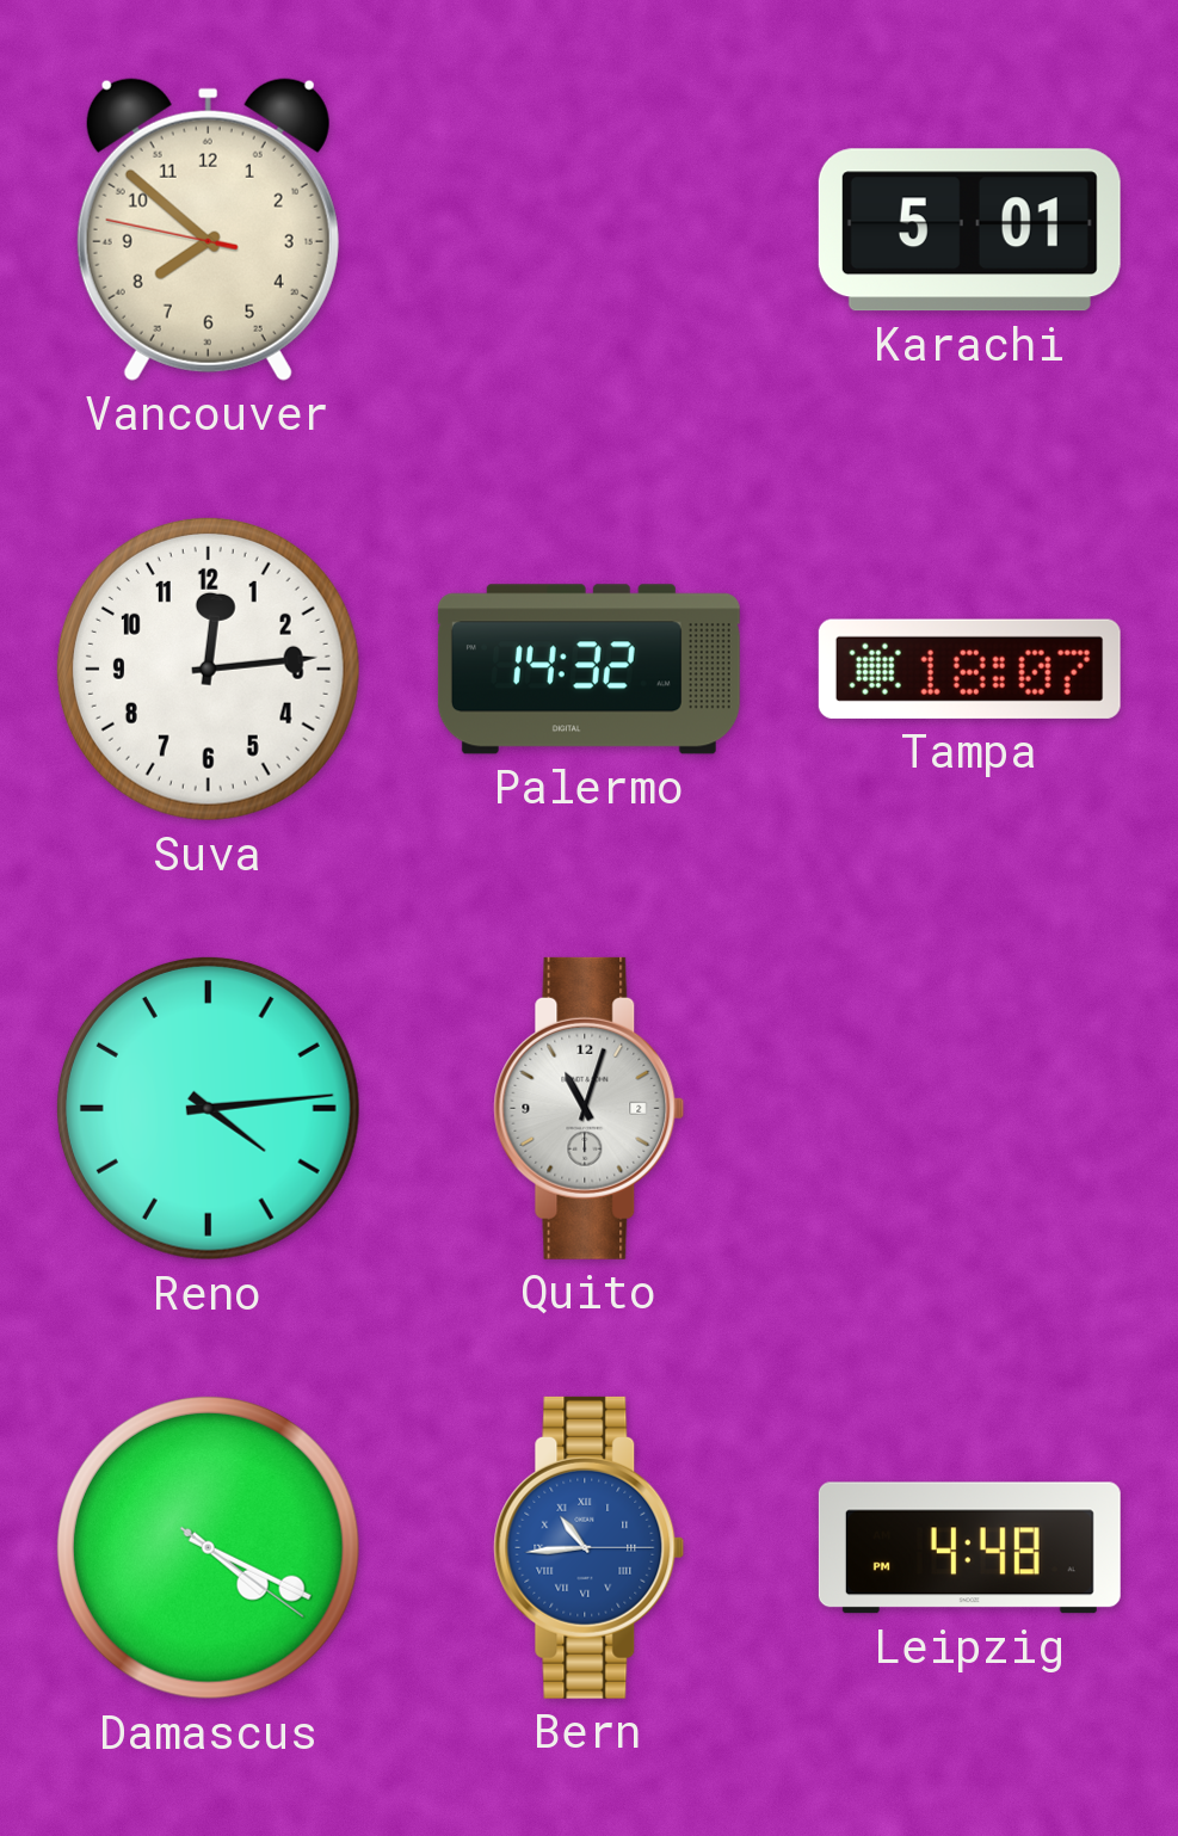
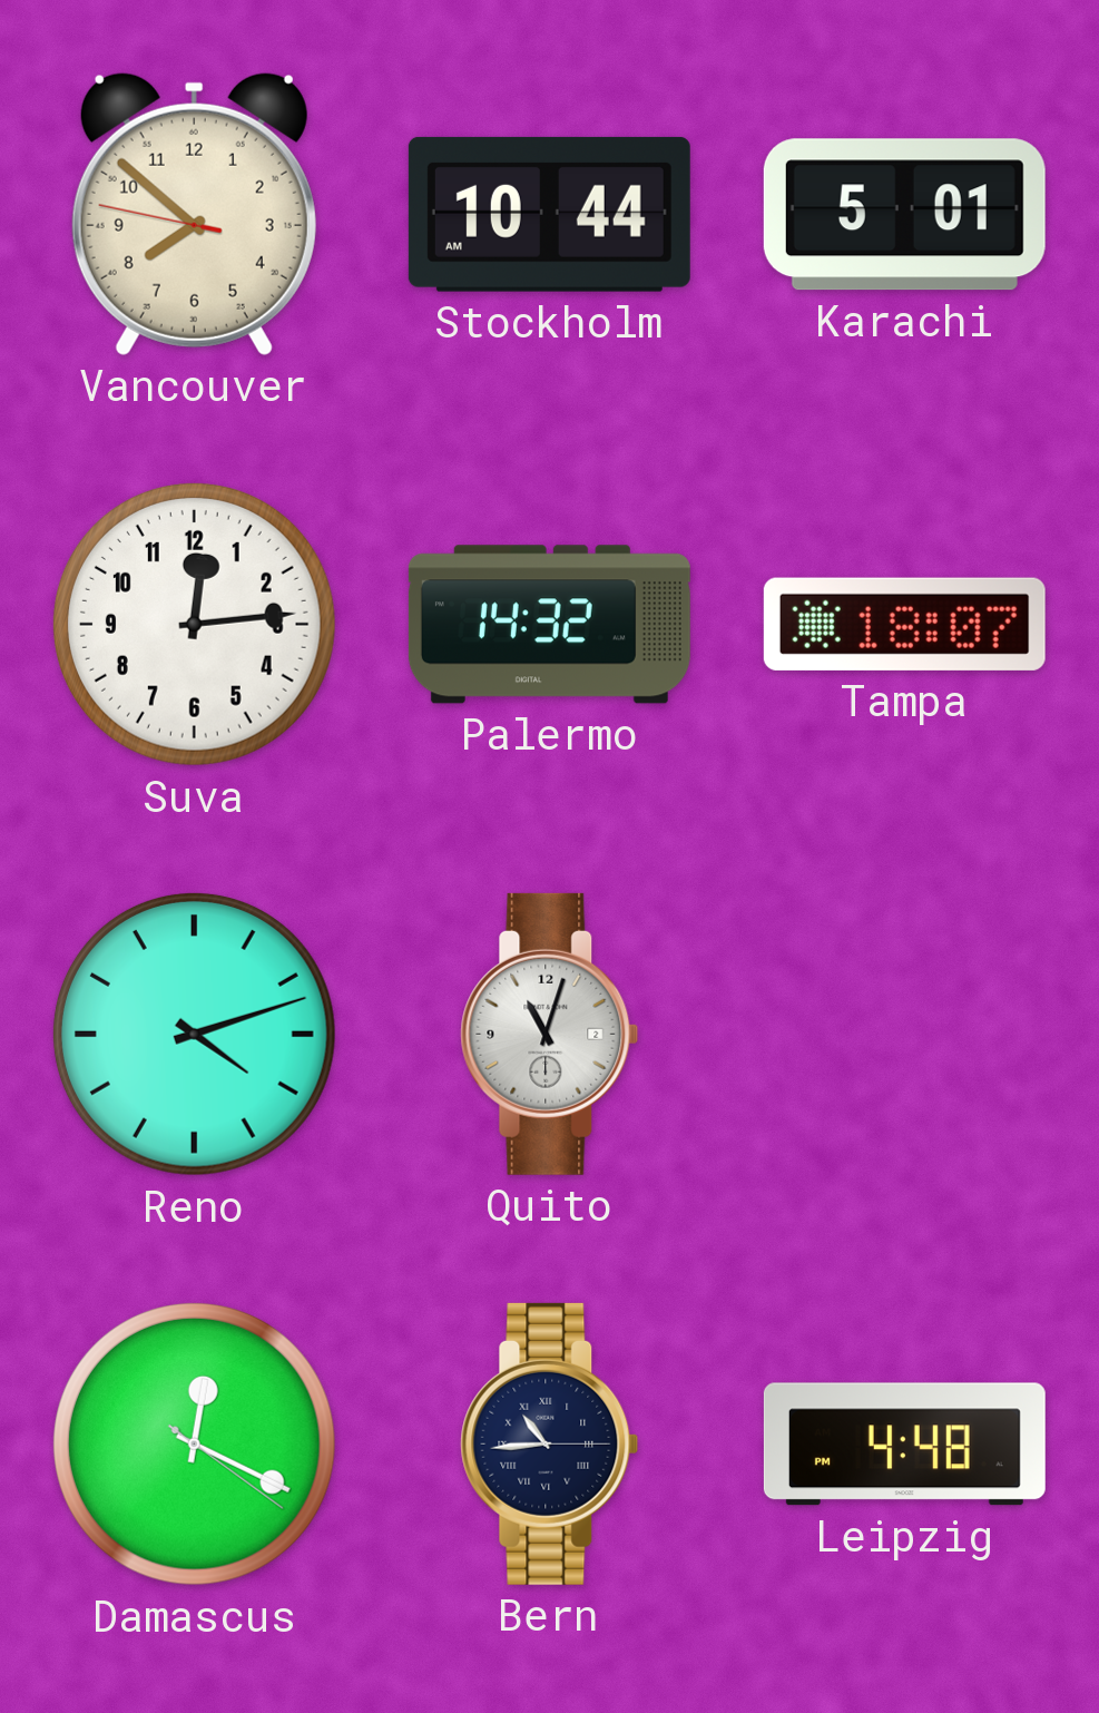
Stockholm: none -> 10:44 (549, 214)
Reno: 4:14 -> 4:12 (194, 1034)
Damascus: 4:19 -> 12:19 (194, 1443)
Bern dial: blue -> navy (550, 1443)
